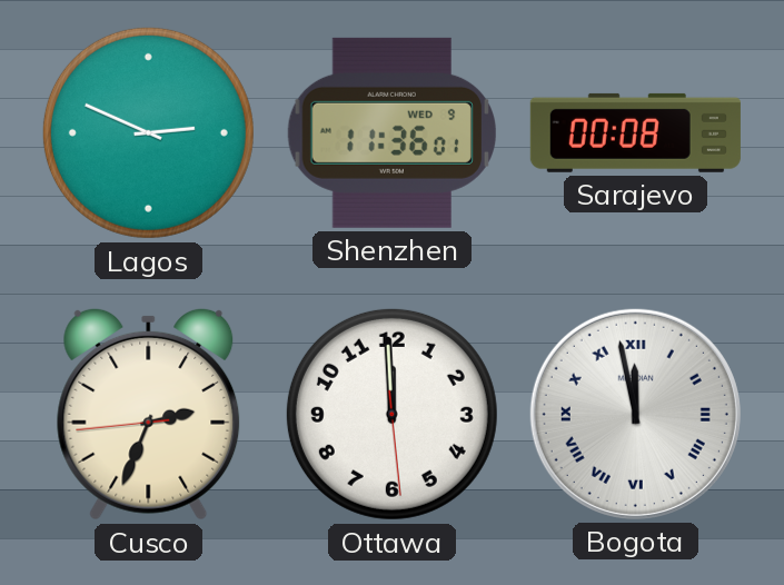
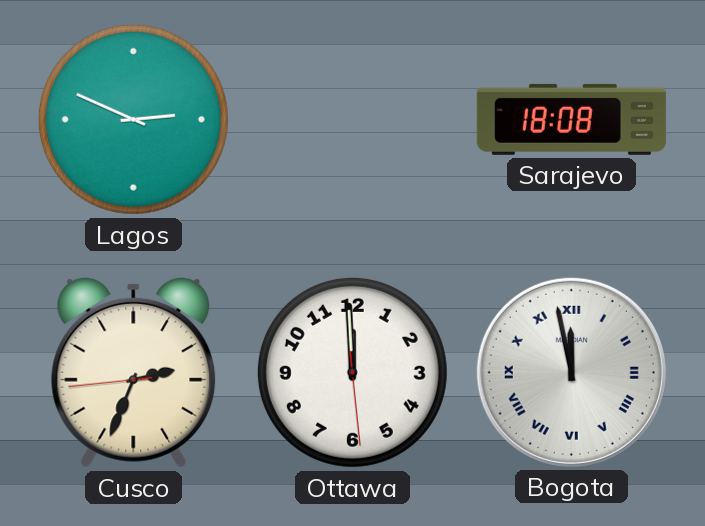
Shenzhen: 11:36 -> none (391, 132)
Sarajevo: 00:08 -> 18:08 (571, 119)
